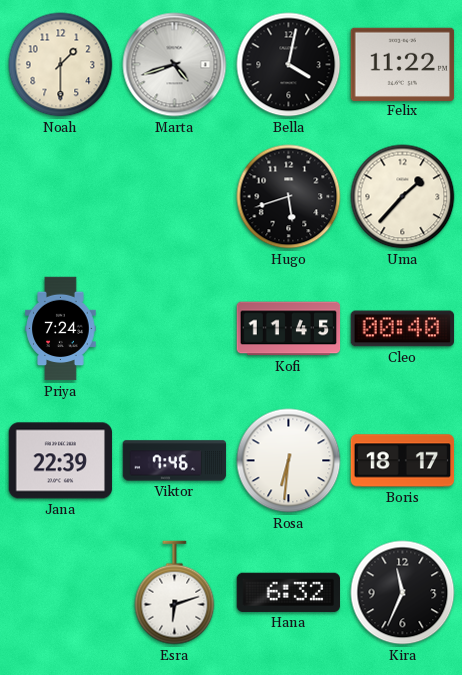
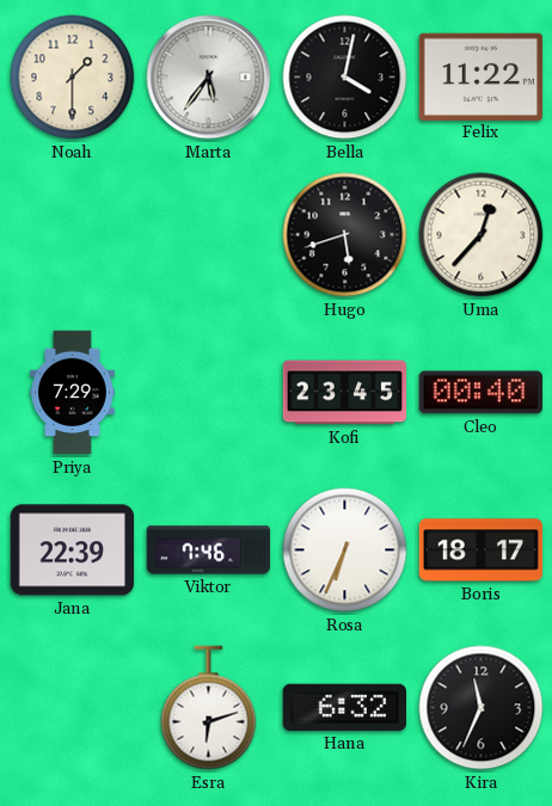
Marta: 4:42 -> 5:36 (209, 78)
Uma: 1:37 -> 12:37 (482, 235)
Priya: 7:24 -> 7:29 (73, 393)
Kofi: 11:45 -> 23:45 (345, 393)
Rosa: 6:31 -> 6:34 (345, 550)
